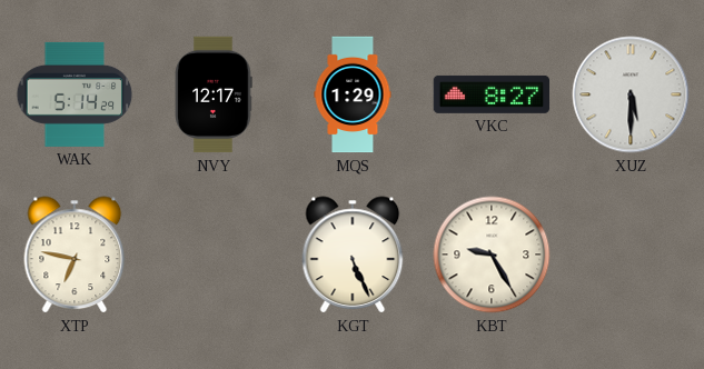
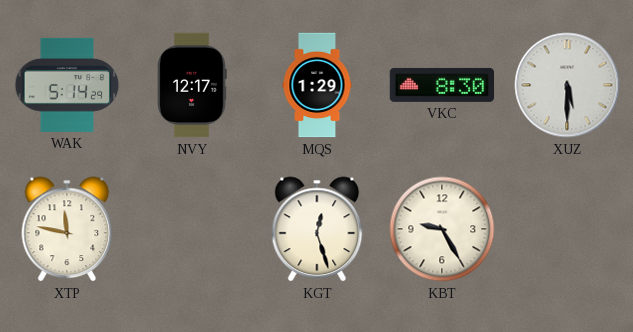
VKC: 8:27 -> 8:30 (442, 85)
XTP: 6:47 -> 11:47 (67, 229)
KGT: 5:26 -> 12:27 (317, 229)
